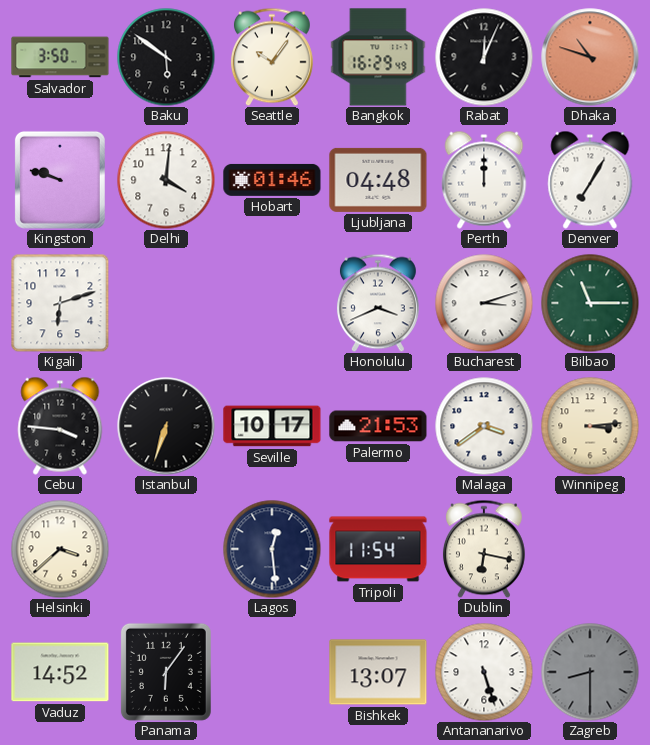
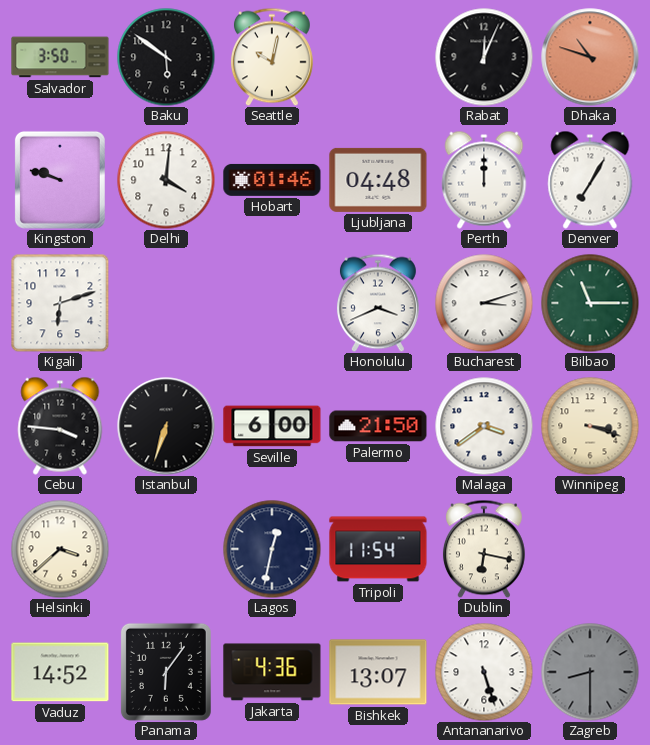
Seattle: 10:06 -> 10:02 (272, 57)
Bangkok: 16:29 -> none (378, 57)
Seville: 10:17 -> 6:00 (272, 426)
Palermo: 21:53 -> 21:50 (378, 426)
Winnipeg: 3:14 -> 3:18 (590, 426)
Lagos: 12:29 -> 12:32 (272, 549)
Jakarta: none -> 4:36 (272, 672)
